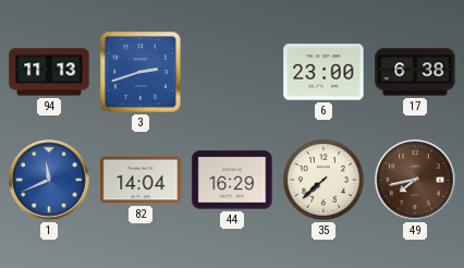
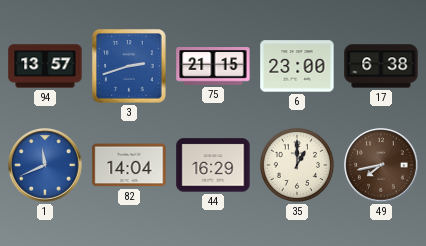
94: 11:13 -> 13:57 (45, 66)
75: none -> 21:15 (213, 67)
35: 7:38 -> 1:00 (297, 165)
